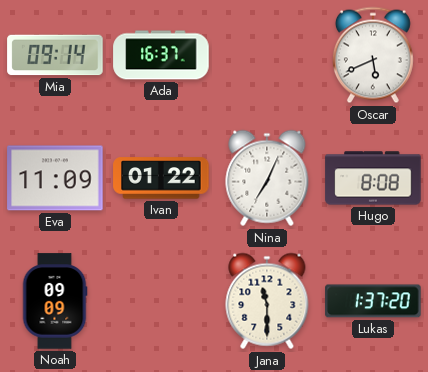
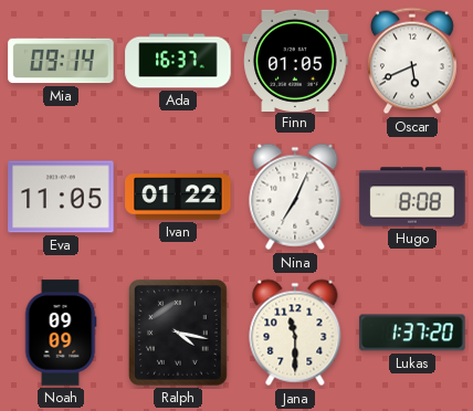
Finn: none -> 01:05 (295, 60)
Eva: 11:09 -> 11:05 (61, 197)
Ralph: none -> 4:17 (179, 334)
